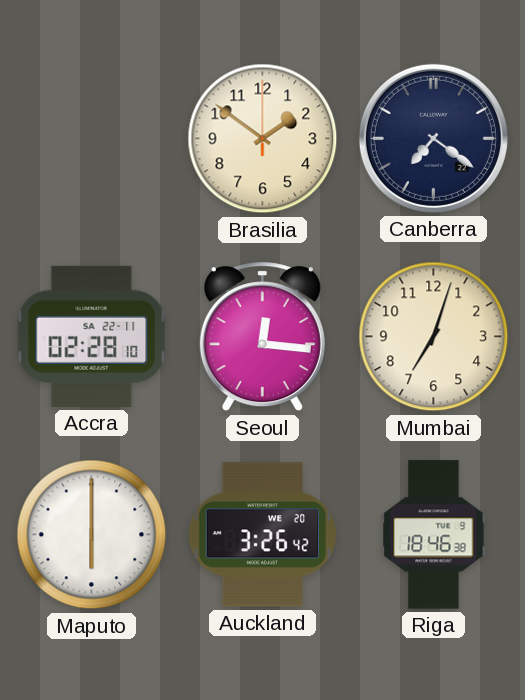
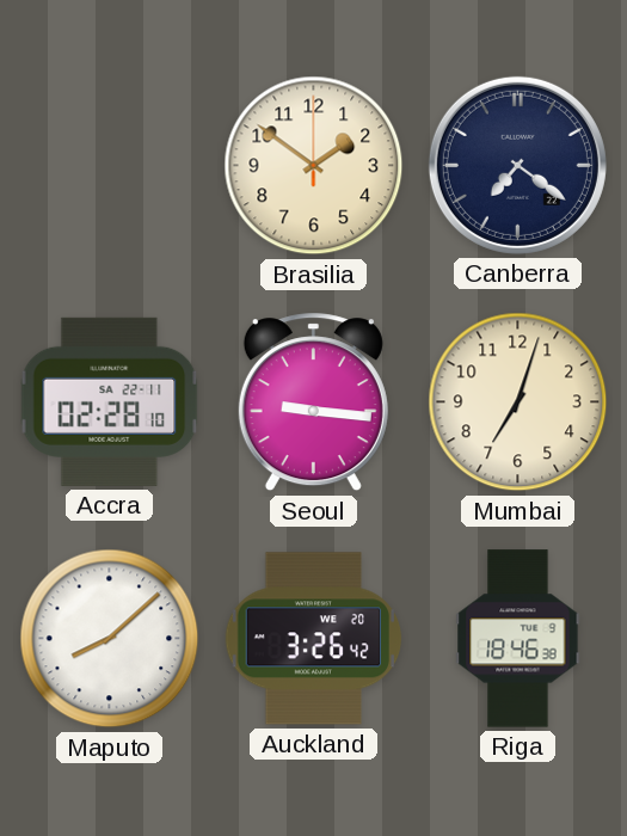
Seoul: 12:16 -> 9:16 (313, 402)
Maputo: 6:00 -> 8:08 (110, 639)
